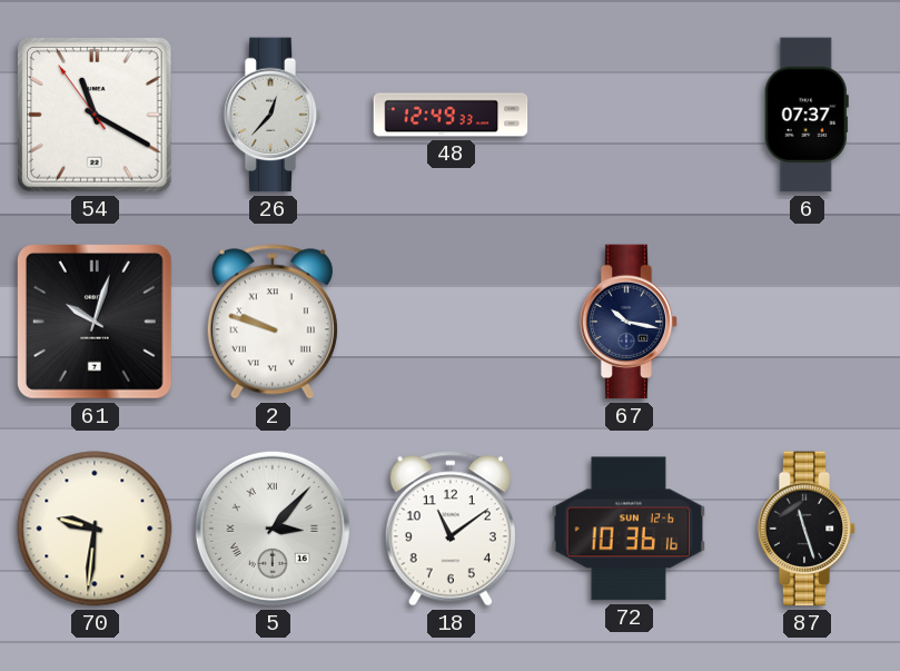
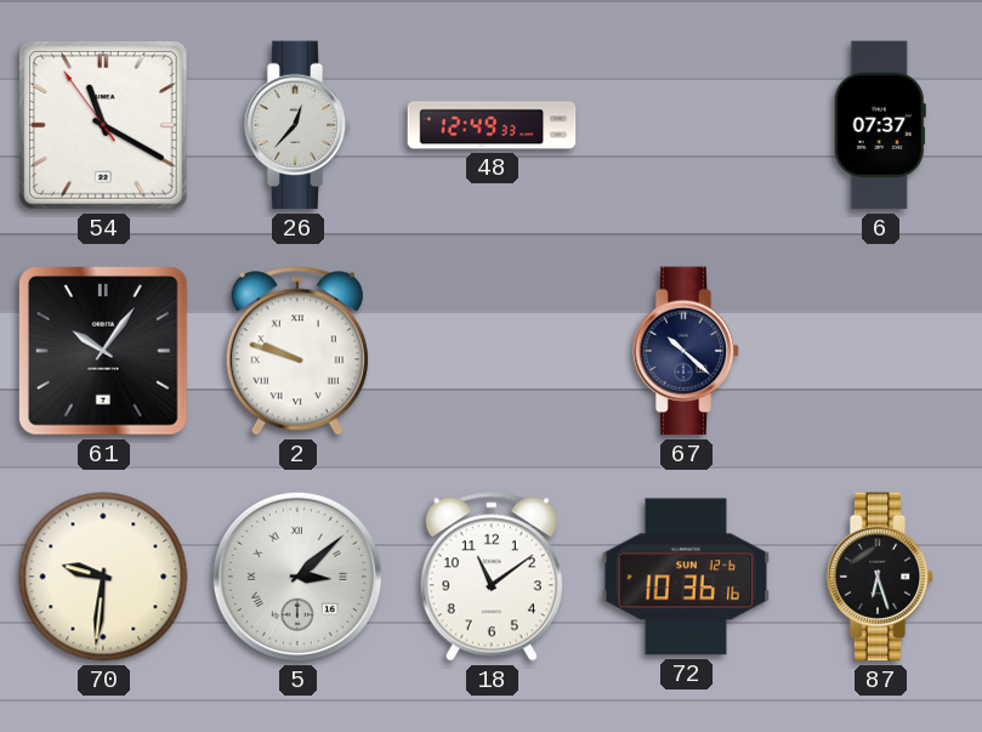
61: 10:03 -> 10:06 (104, 352)
67: 10:17 -> 10:22 (686, 351)
5: 3:07 -> 3:08 (297, 577)
87: 11:27 -> 6:27 (880, 577)
